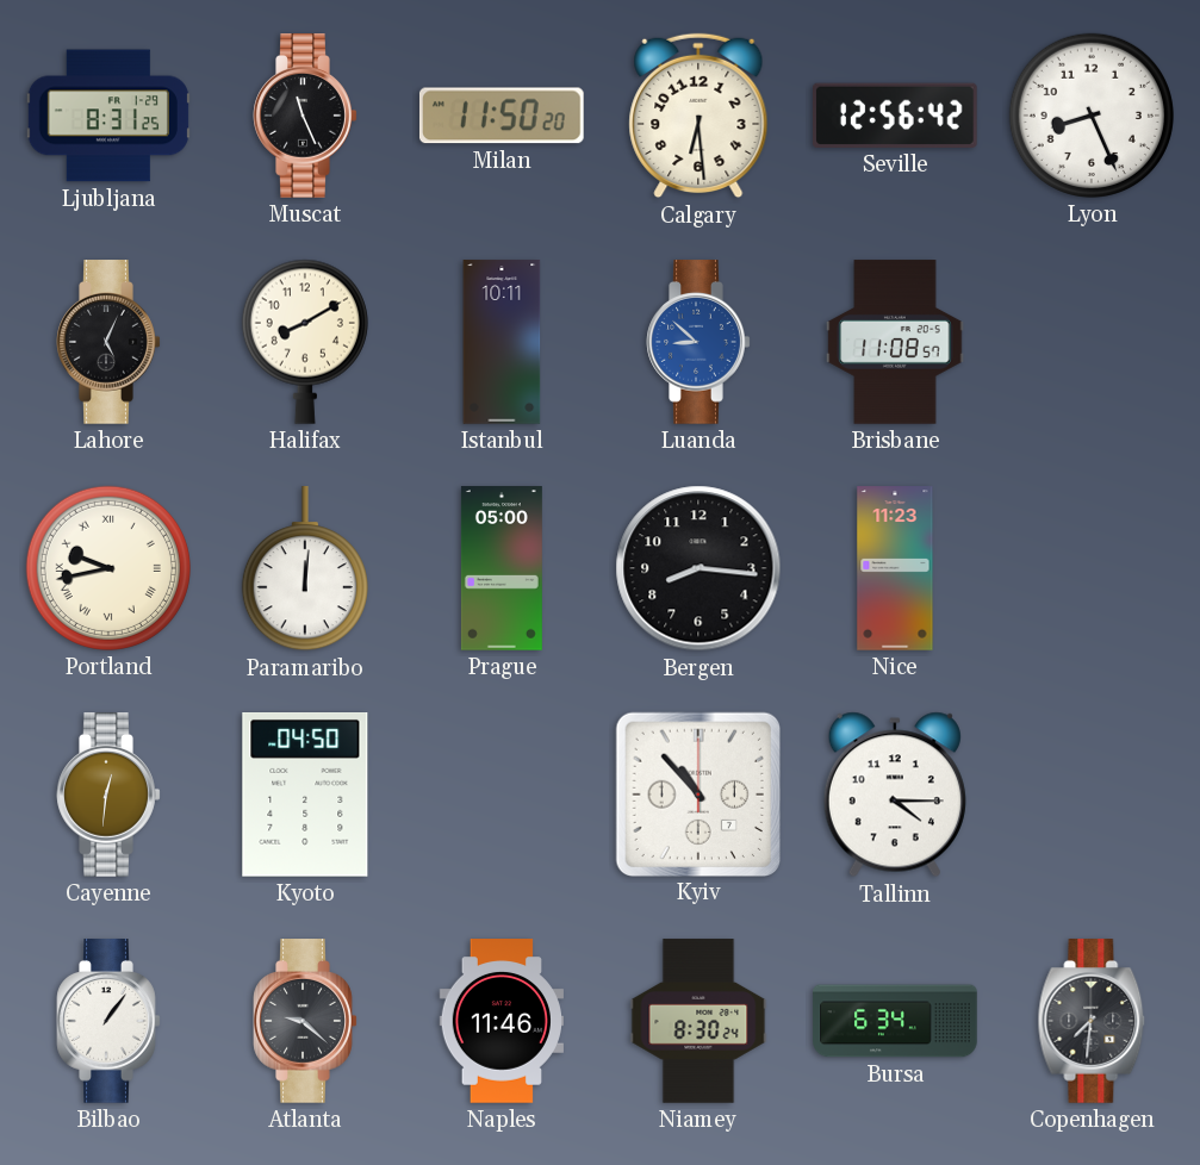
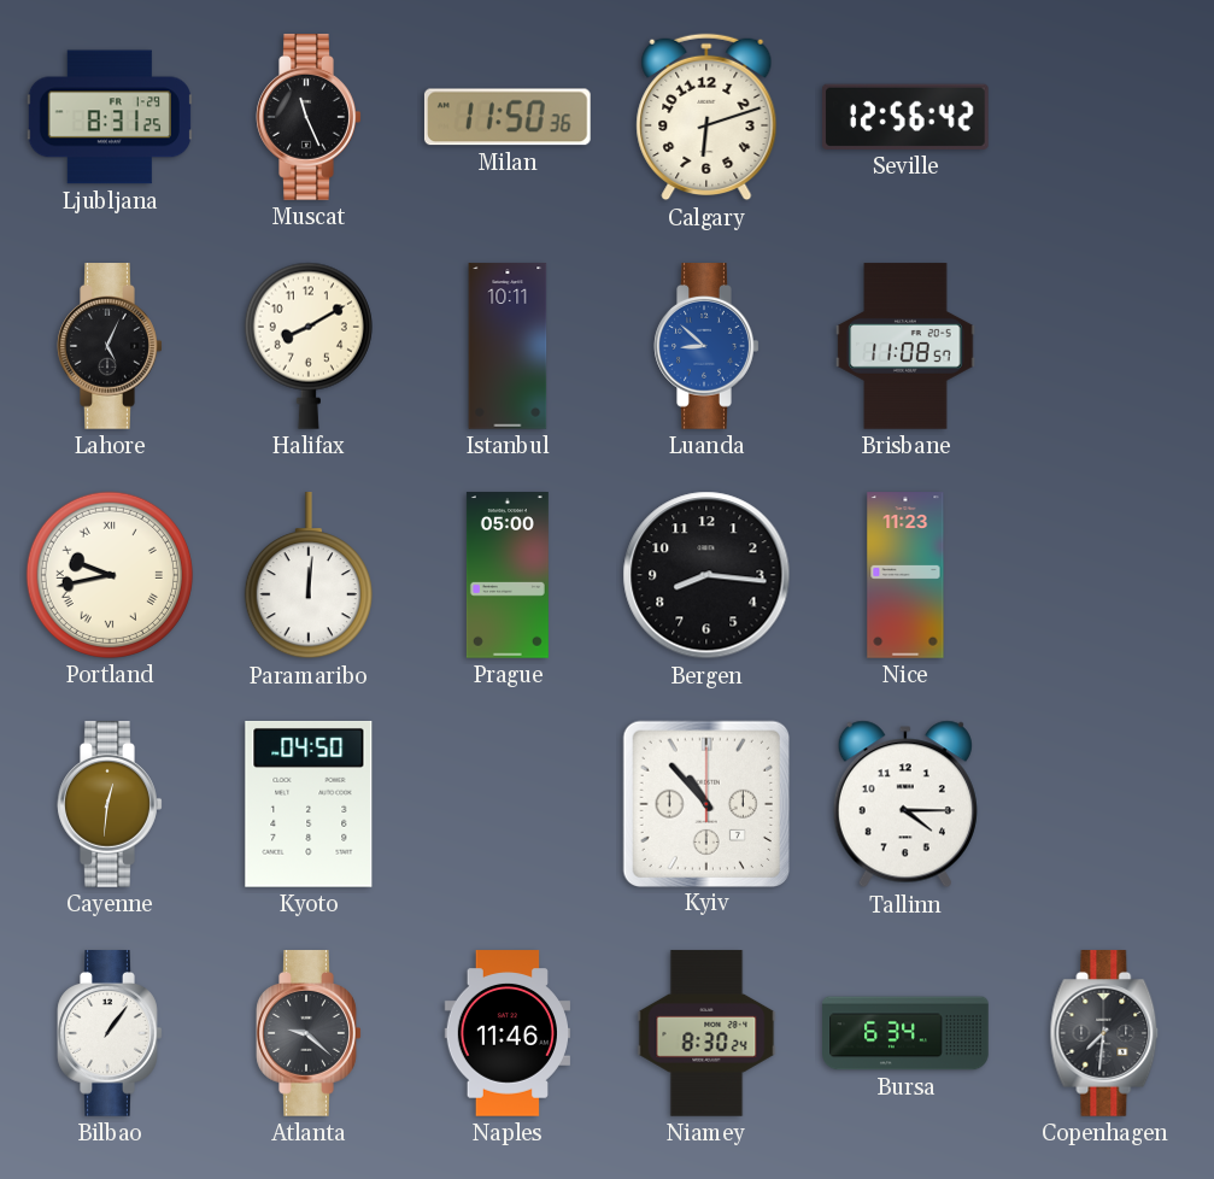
Milan: 11:50:20 -> 11:50:36 (508, 117)
Calgary: 6:29 -> 6:12 (706, 117)
Lyon: 8:26 -> none (1092, 116)
